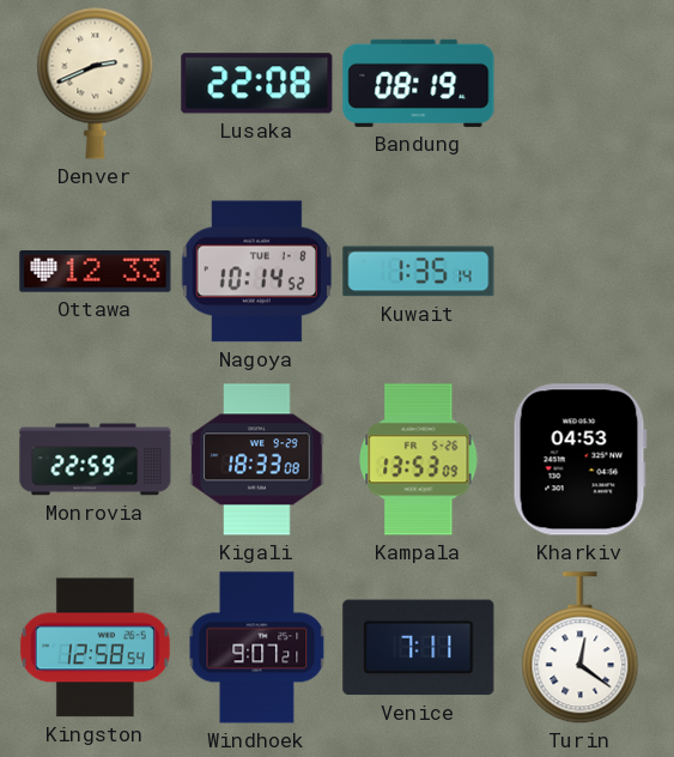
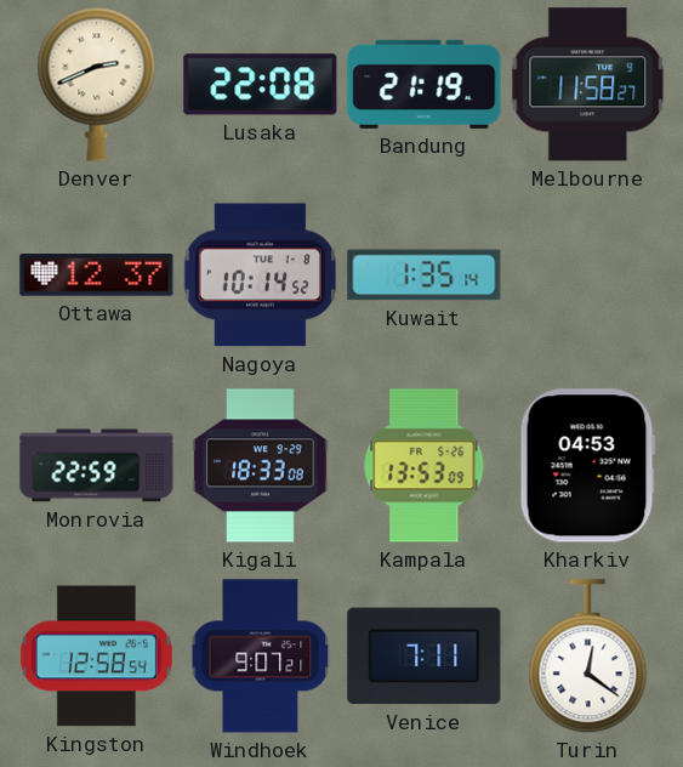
Bandung: 08:19 -> 21:19 (425, 84)
Melbourne: none -> 11:58 (588, 85)
Ottawa: 12:33 -> 12:37 (97, 275)
